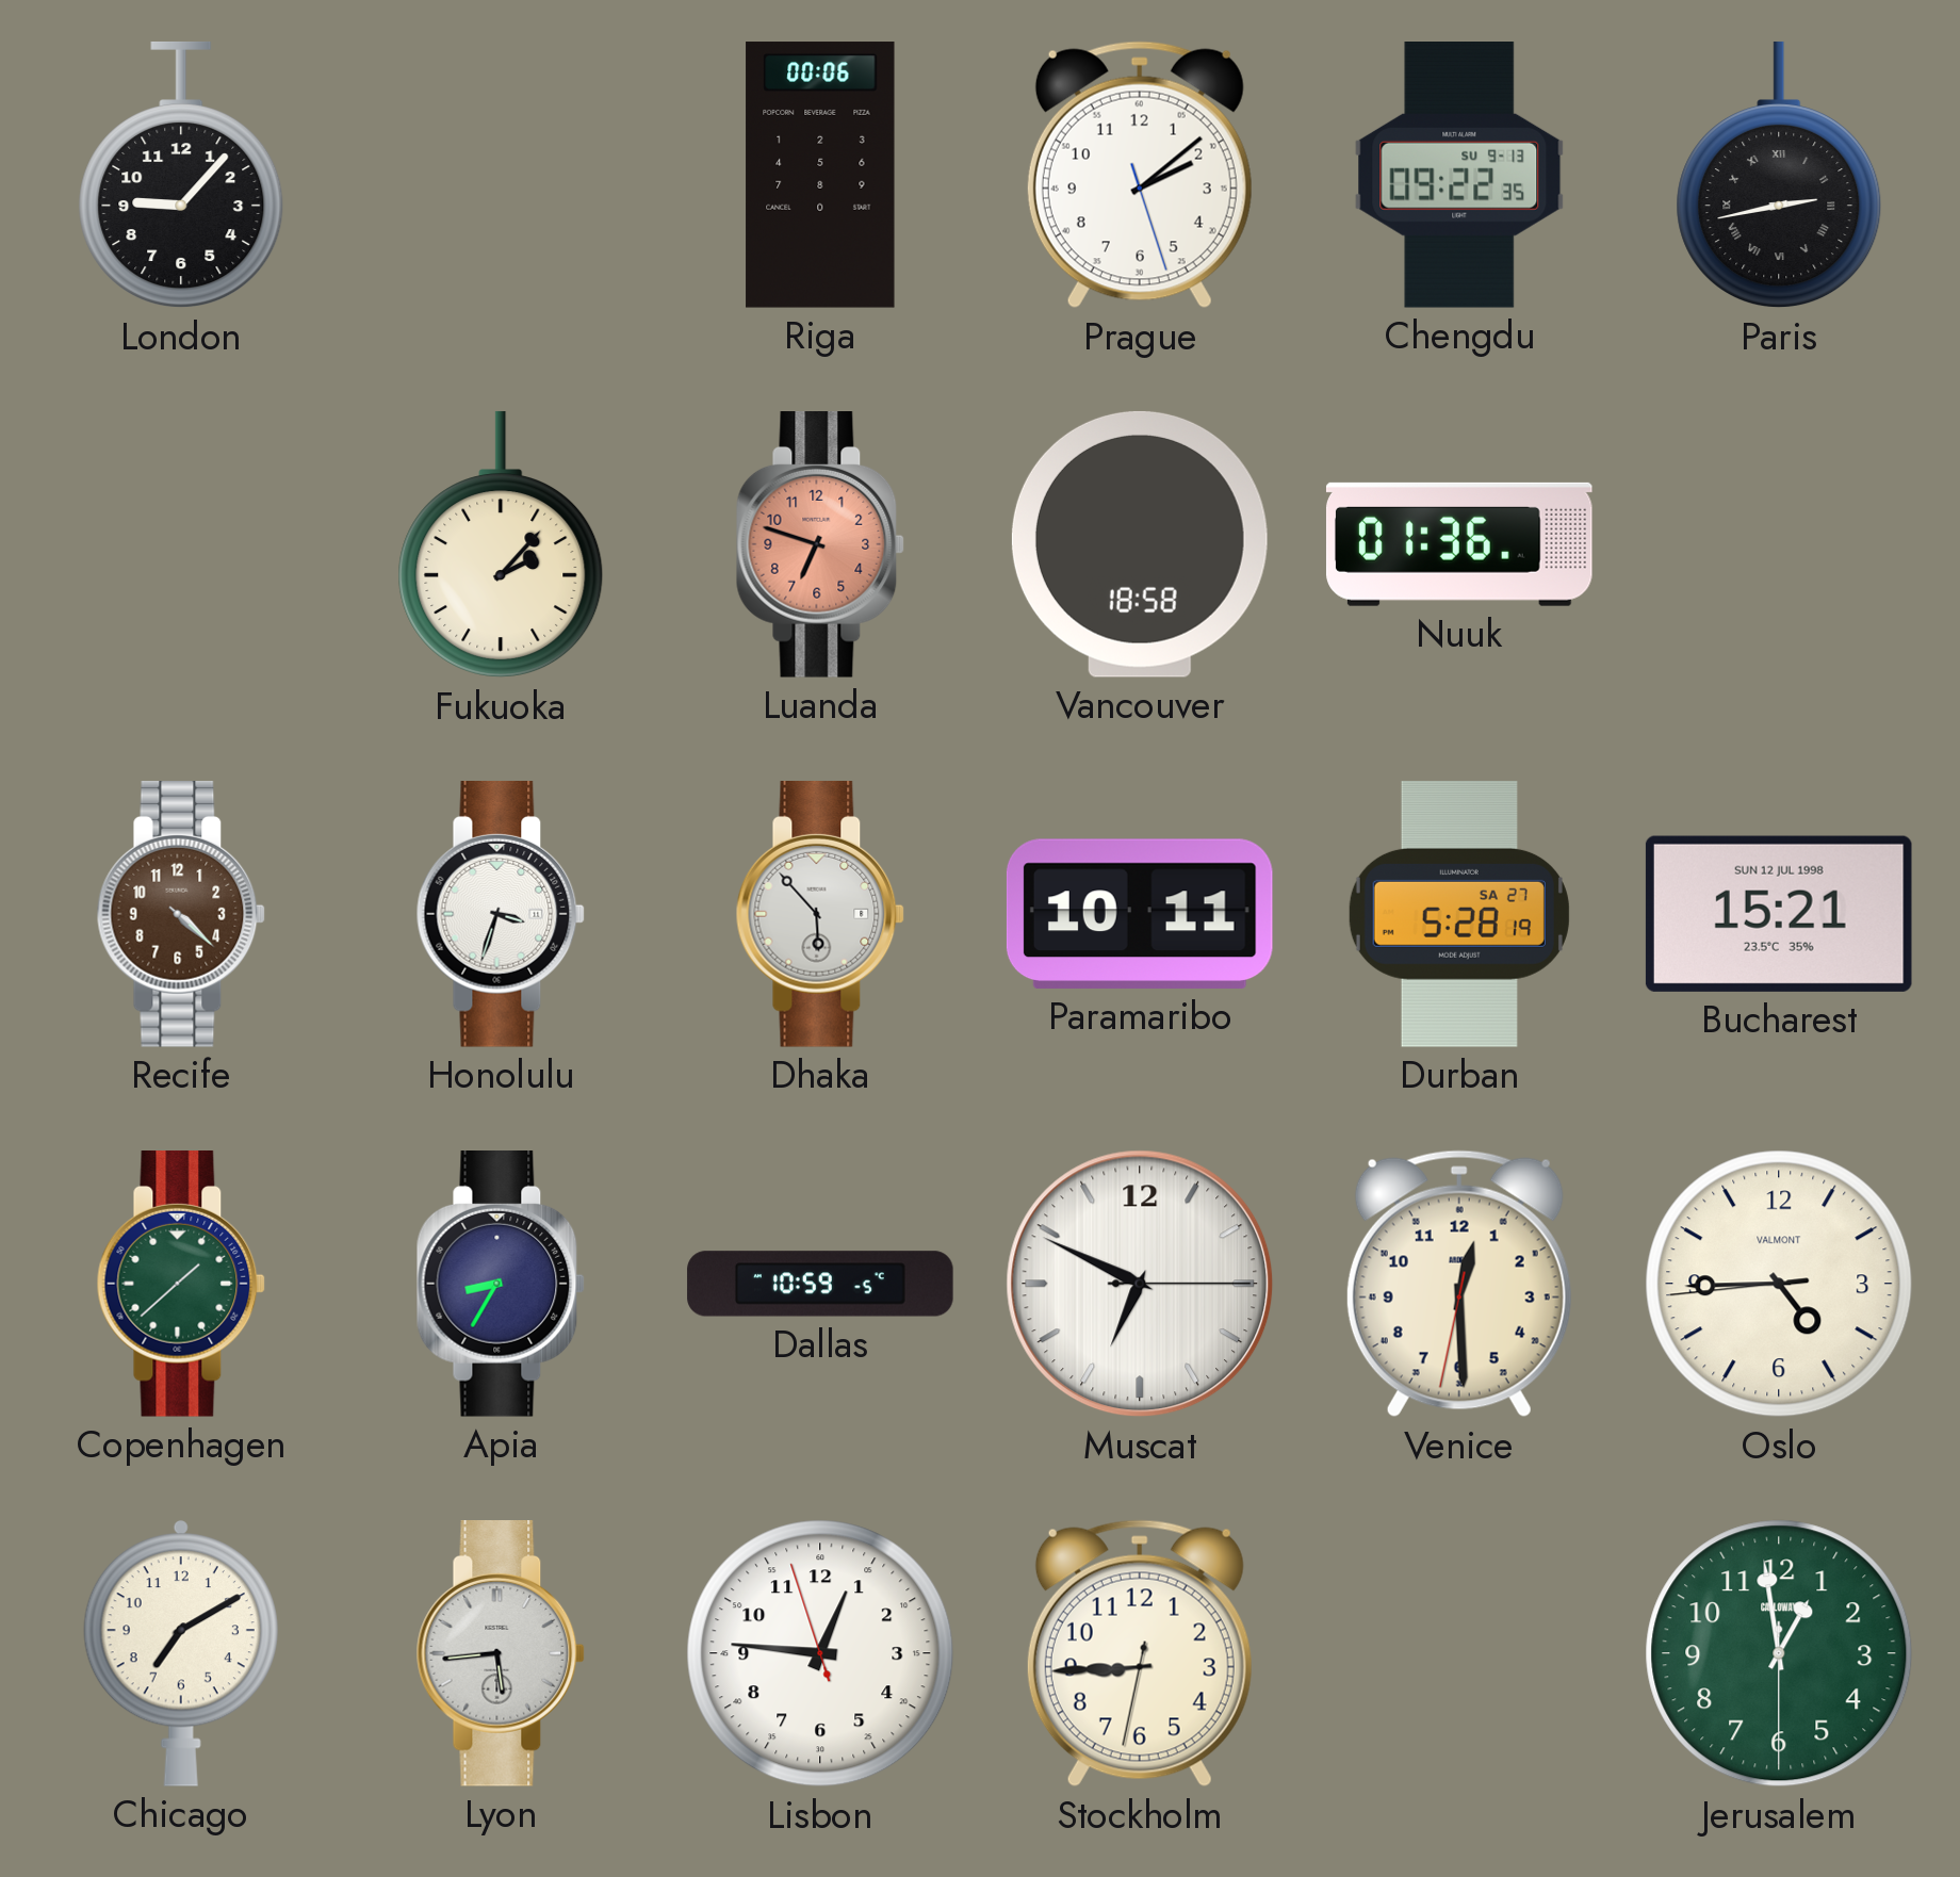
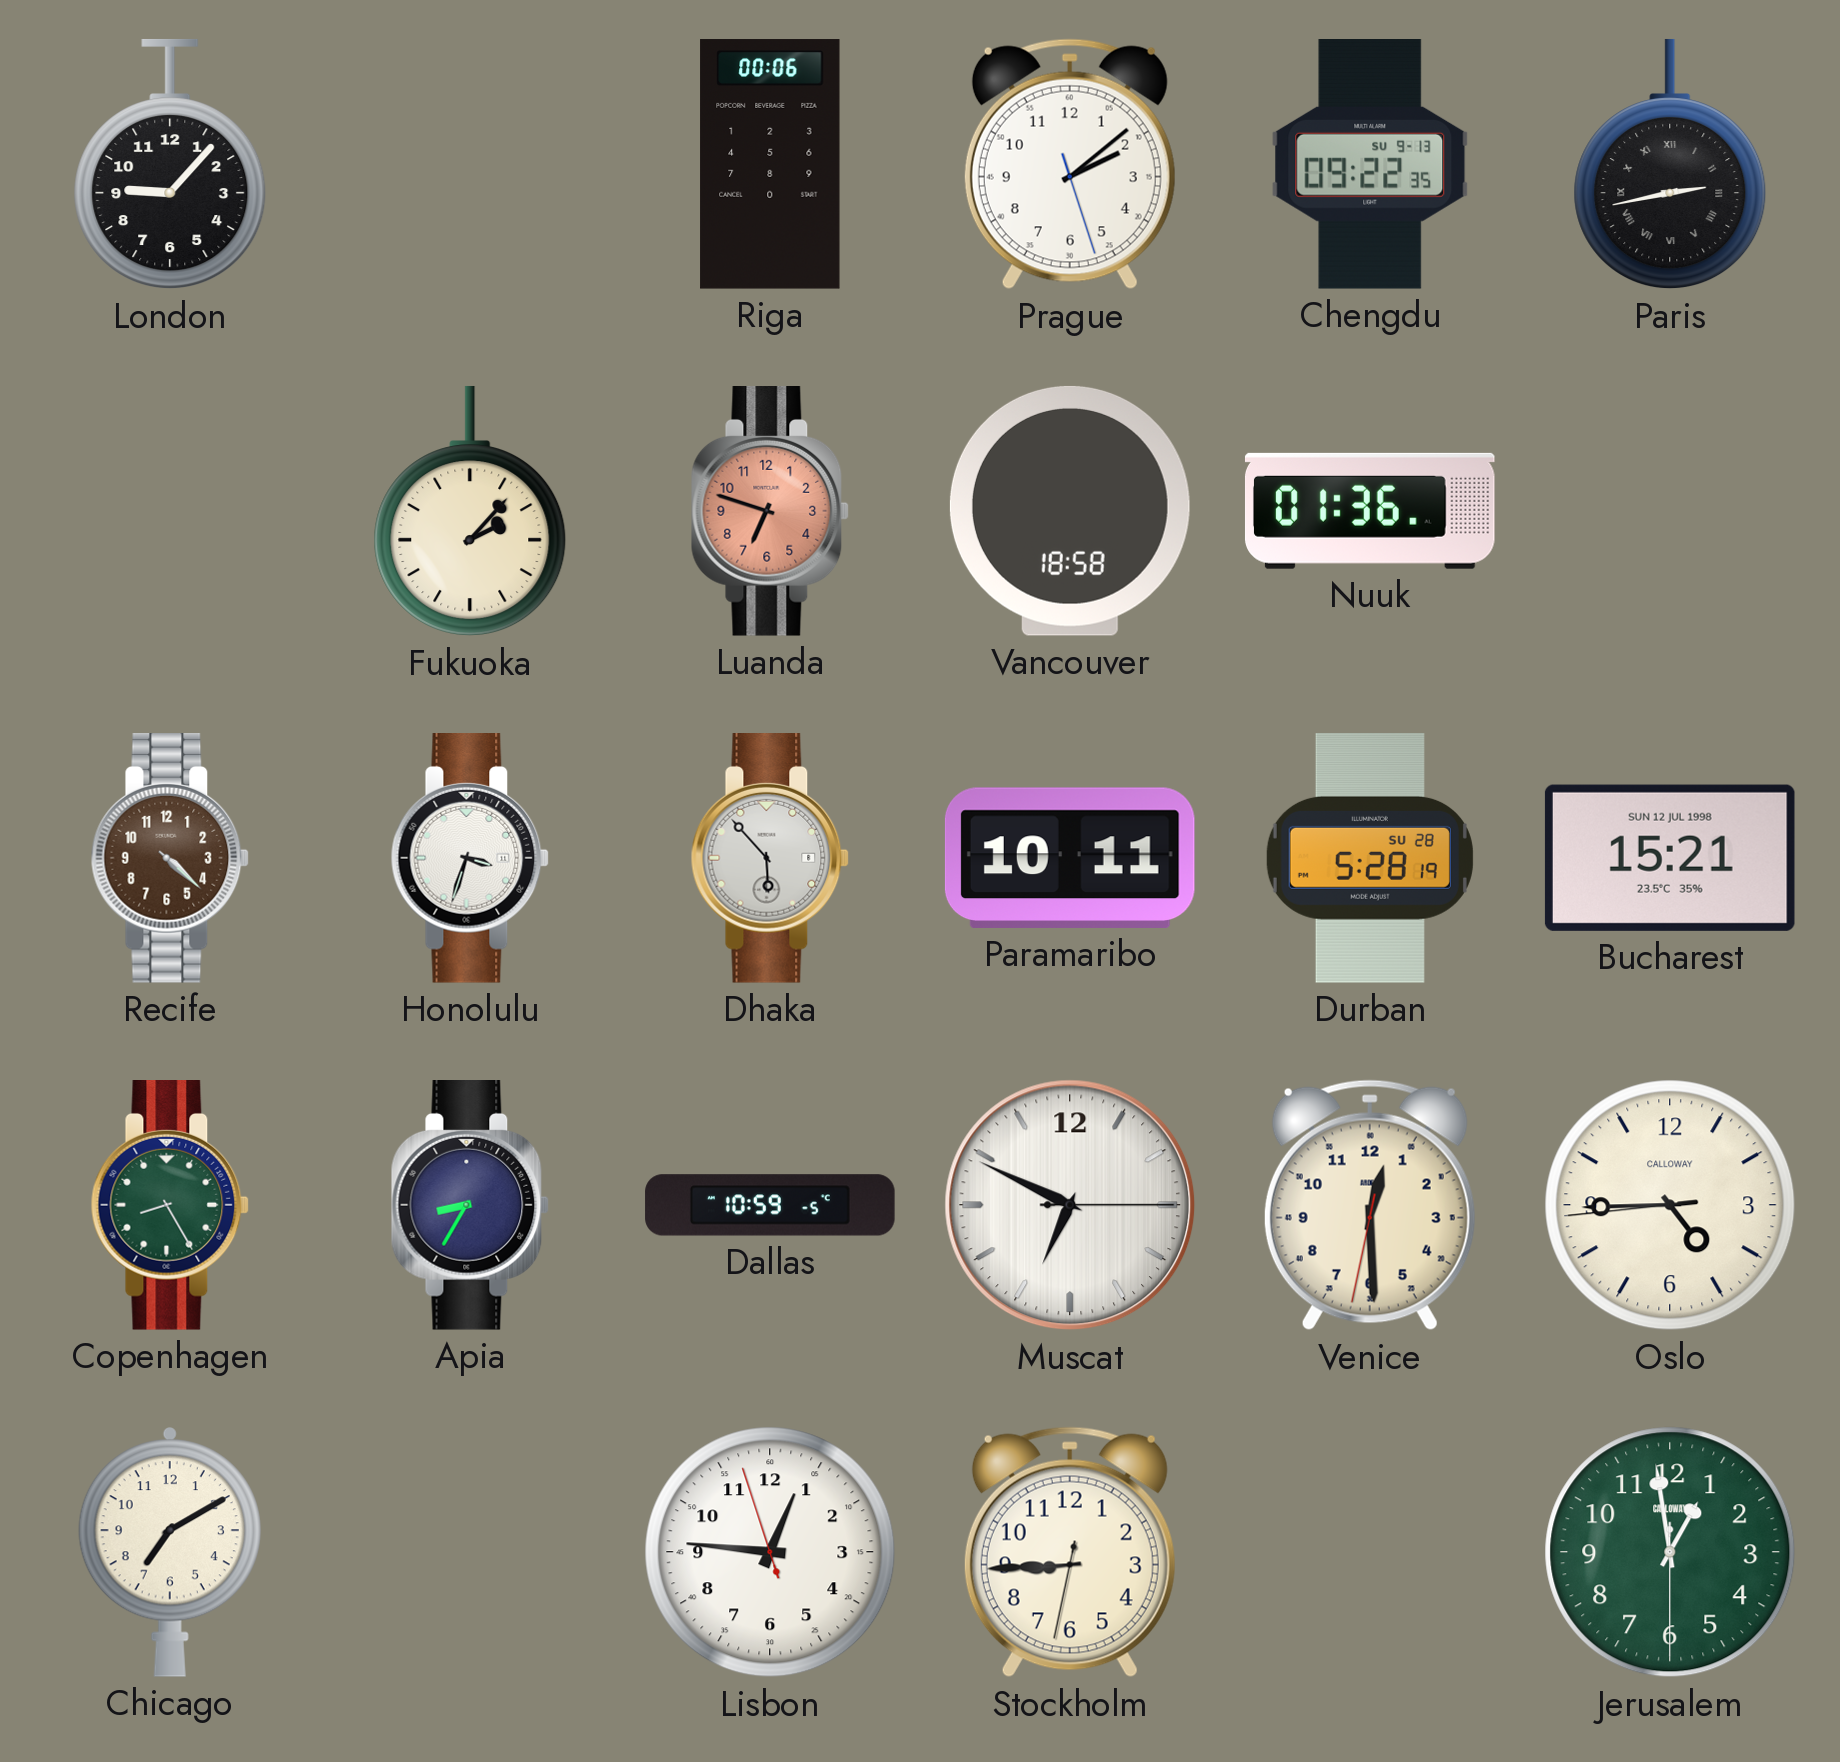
Durban date: SA 27 -> SU 28 (1370, 858)
Copenhagen: 1:38 -> 8:25 (170, 1206)
Oslo brand: VALMONT -> CALLOWAY (1670, 1205)
Lyon: 5:44 -> none (501, 1654)
